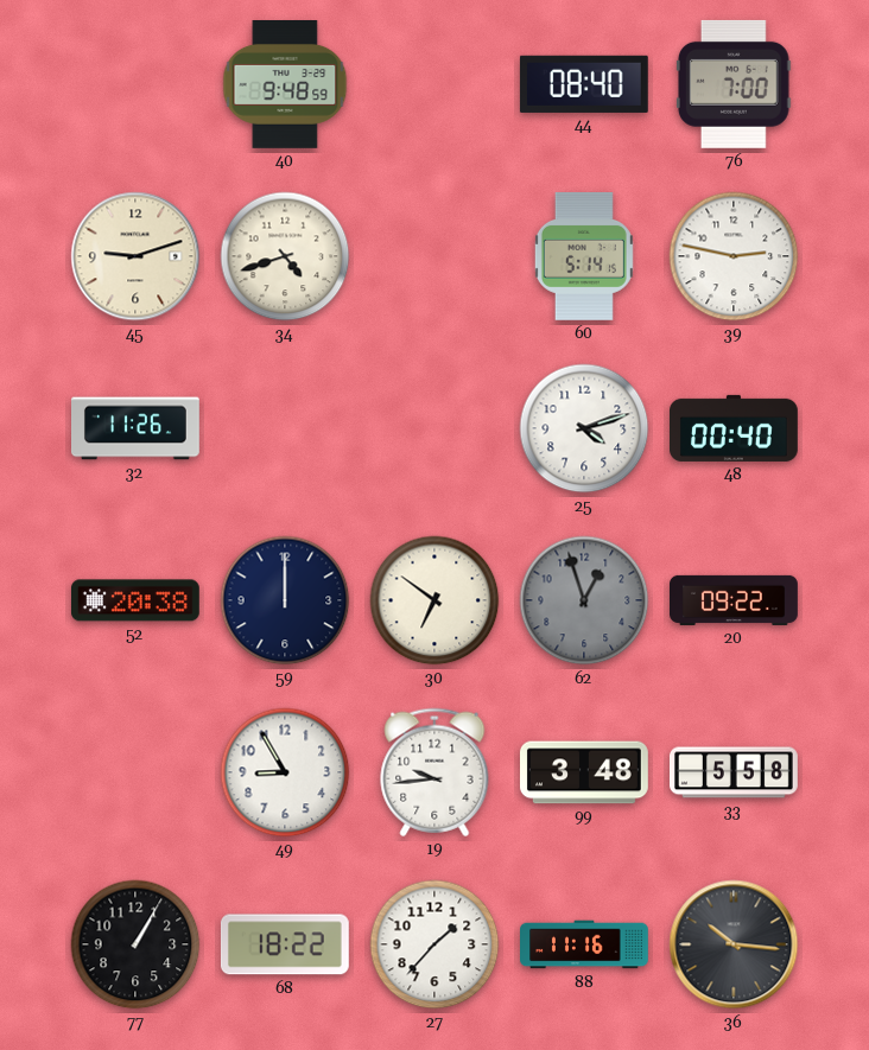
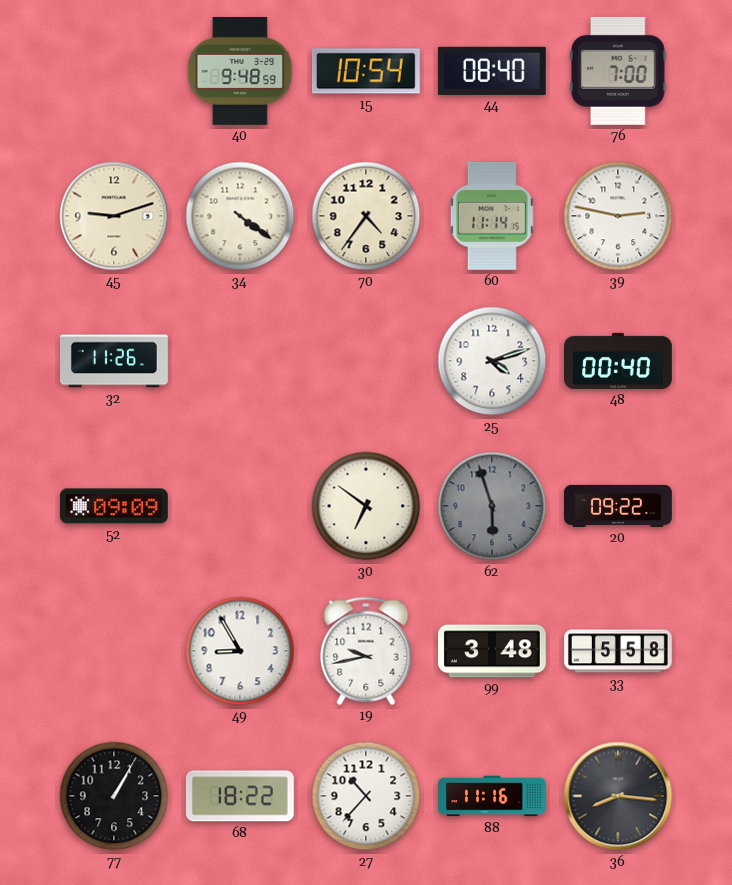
15: none -> 10:54 (366, 71)
34: 4:42 -> 4:21 (240, 216)
70: none -> 4:36 (366, 216)
60: 5:14 -> 11:14 (492, 216)
52: 20:38 -> 09:09 (114, 506)
59: 12:00 -> none (285, 600)
62: 12:57 -> 5:57 (492, 506)
19: 9:44 -> 9:43 (366, 651)
27: 1:37 -> 10:37 (366, 796)
36: 10:16 -> 8:16 (618, 796)
